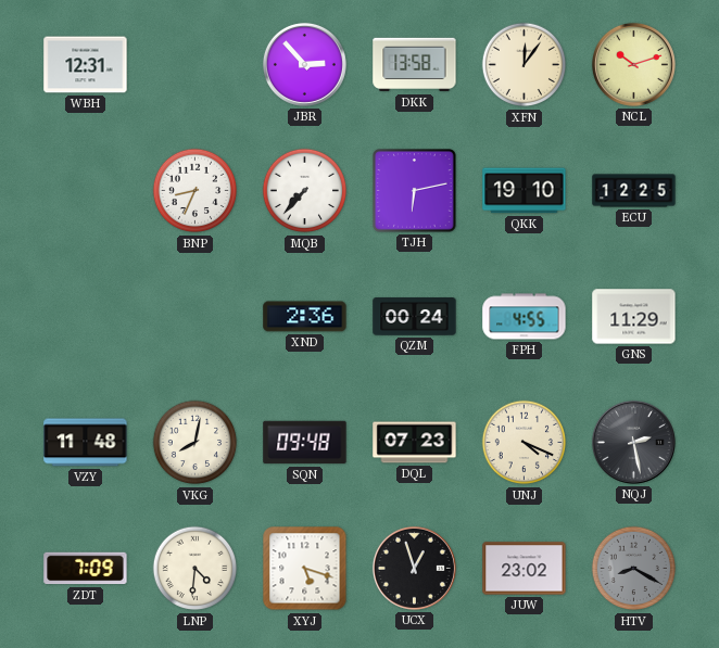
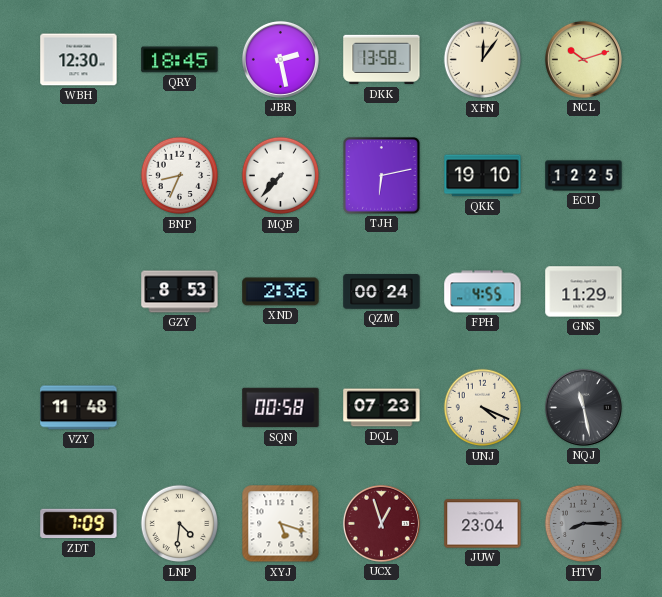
WBH: 12:31 -> 12:30 (79, 60)
QRY: none -> 18:45 (180, 60)
JBR: 2:53 -> 2:28 (280, 59)
GZY: none -> 8:53 (180, 292)
VKG: 8:02 -> none (195, 443)
SQN: 09:48 -> 00:58 (281, 408)
NQJ: 2:28 -> 11:28 (583, 407)
UCX dial: black -> burgundy (381, 523)
JUW: 23:02 -> 23:04 (483, 524)
HTV: 8:20 -> 8:15 (584, 524)
